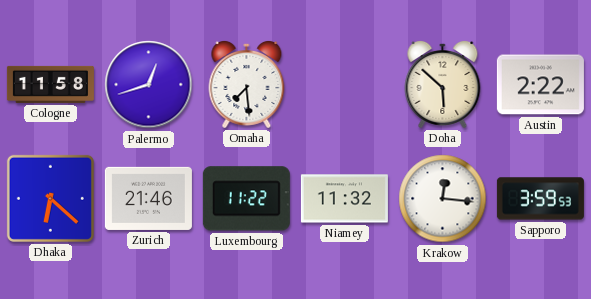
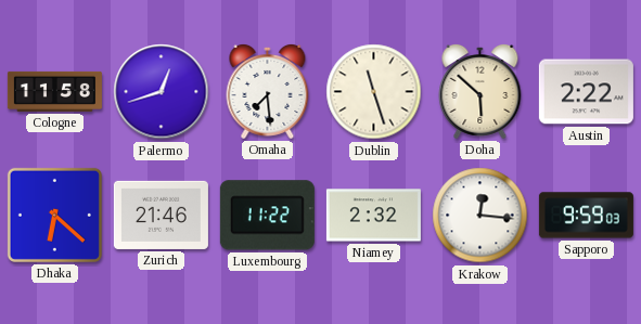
Dublin: none -> 11:27 (374, 92)
Niamey: 11:32 -> 2:32 (373, 216)
Sapporo: 3:59 -> 9:59 (586, 216)
